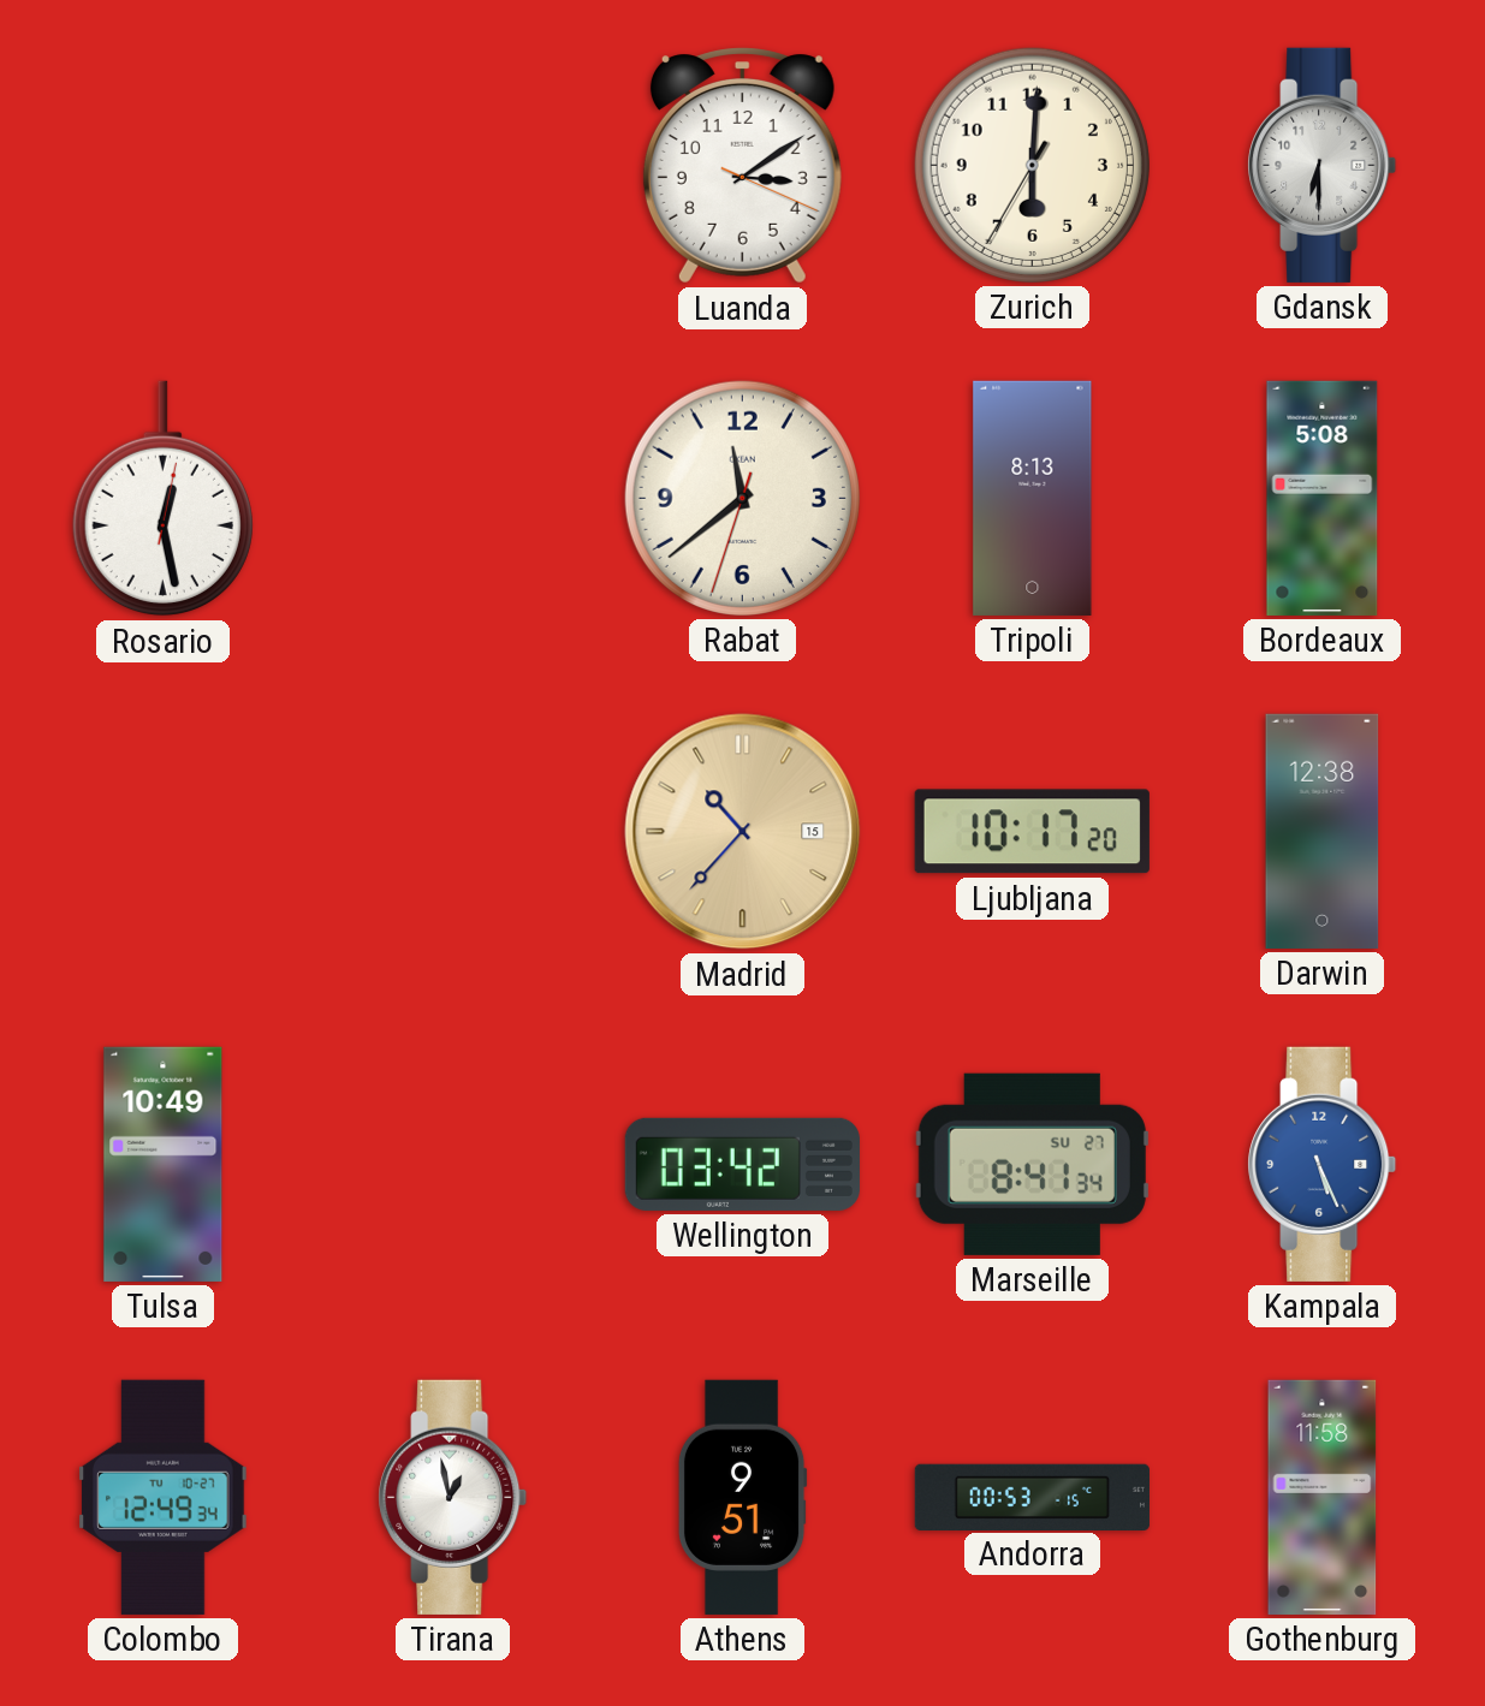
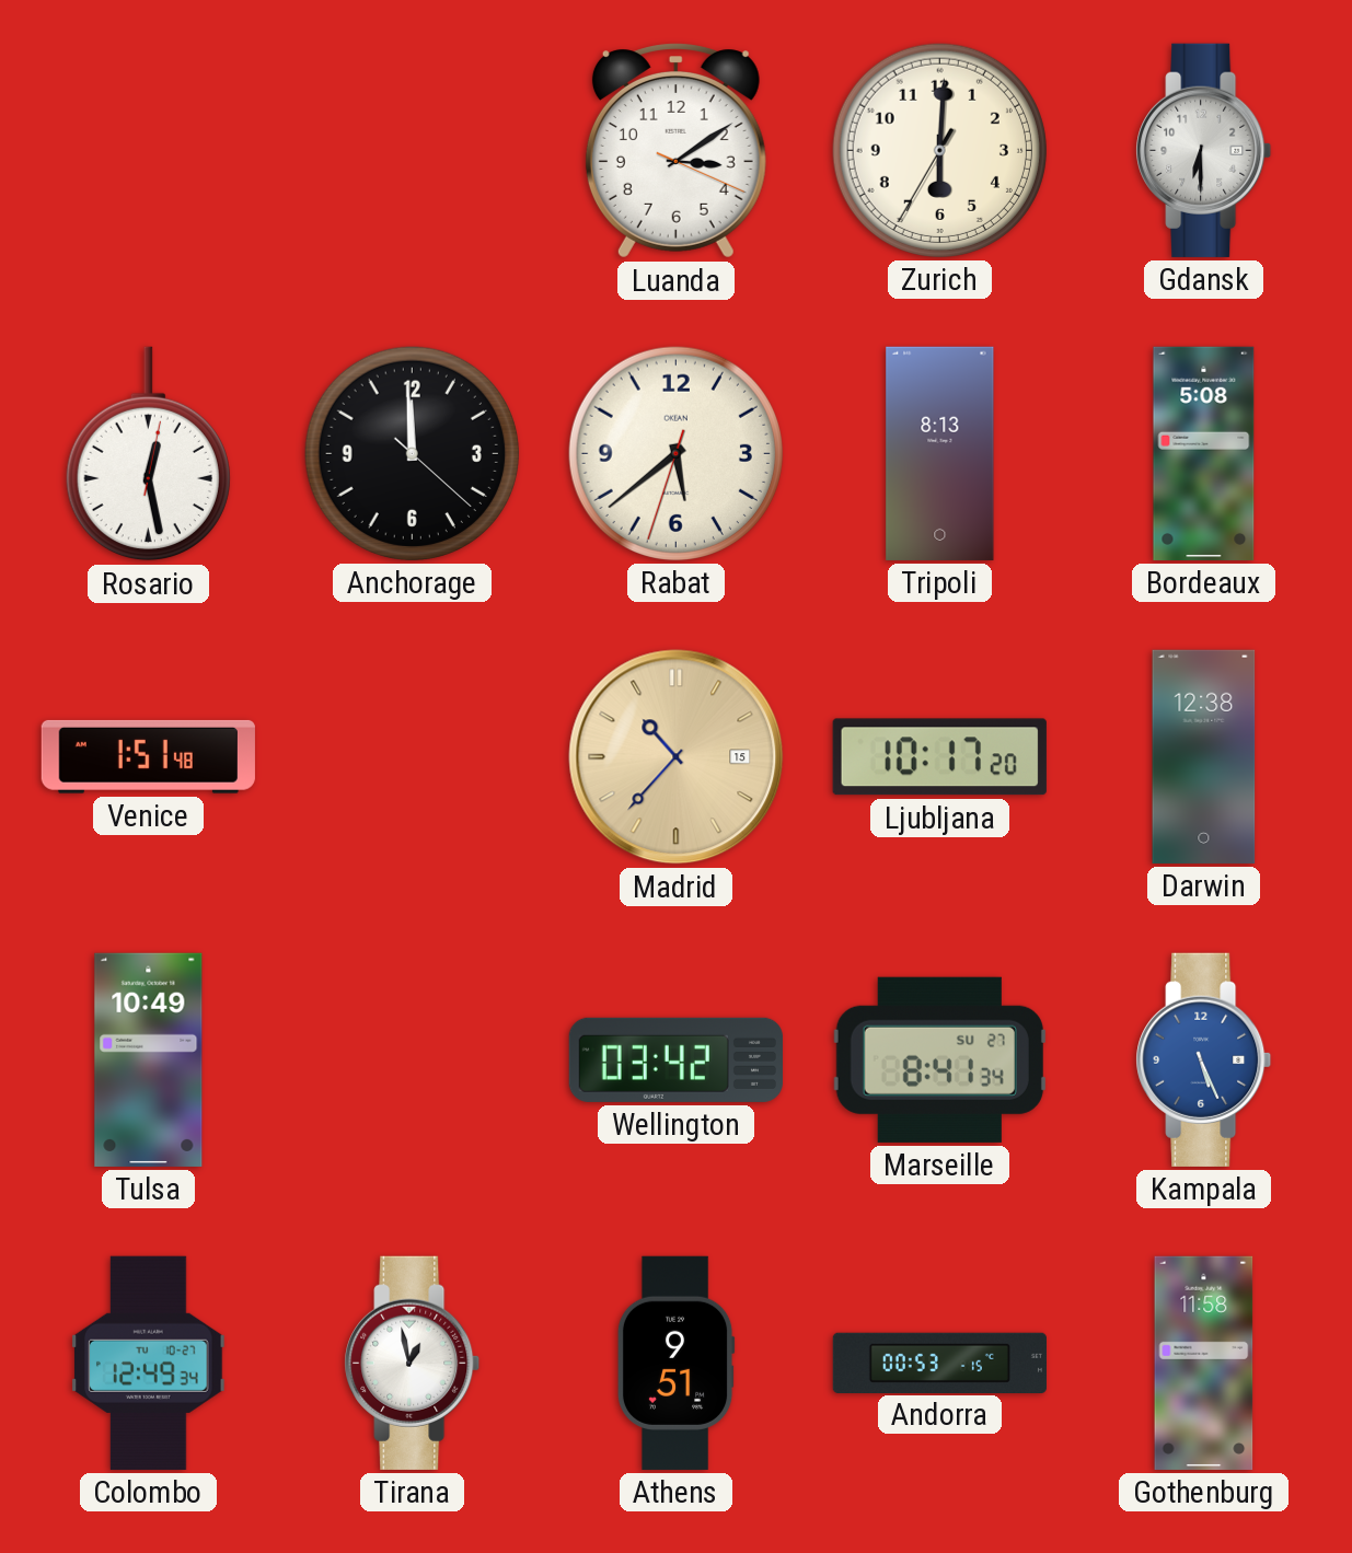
Anchorage: none -> 11:59 (412, 453)
Rabat: 11:38 -> 5:38 (675, 453)
Venice: none -> 1:51 (148, 756)
